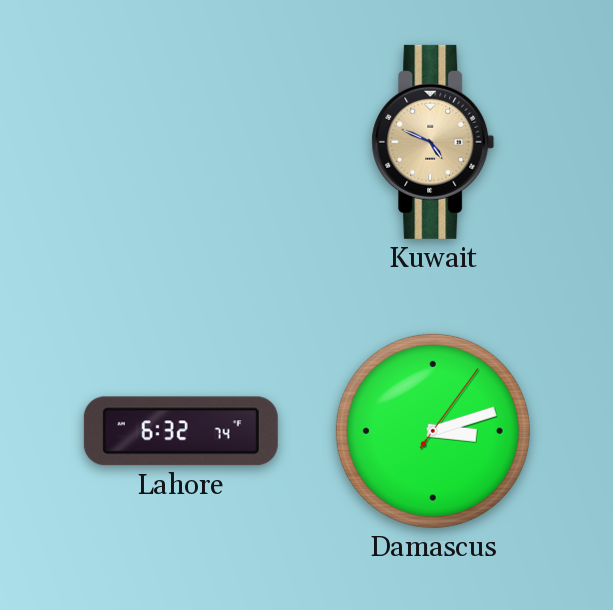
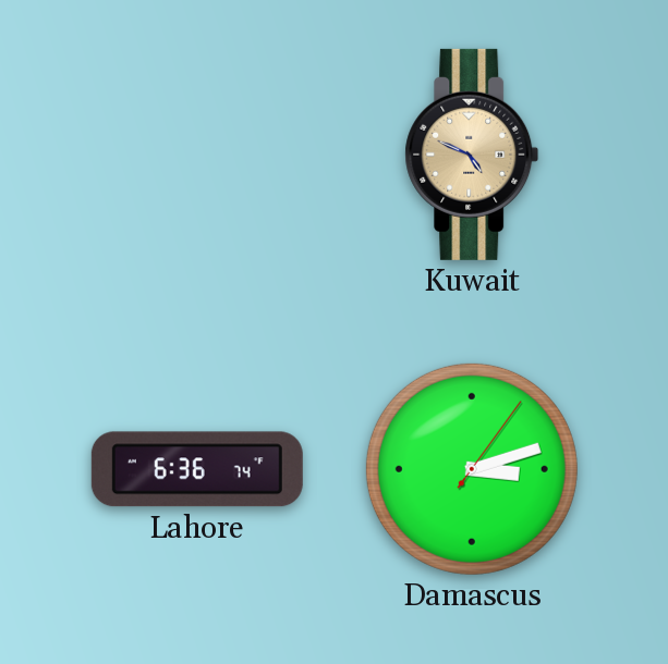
Lahore: 6:32 -> 6:36 (197, 469)
